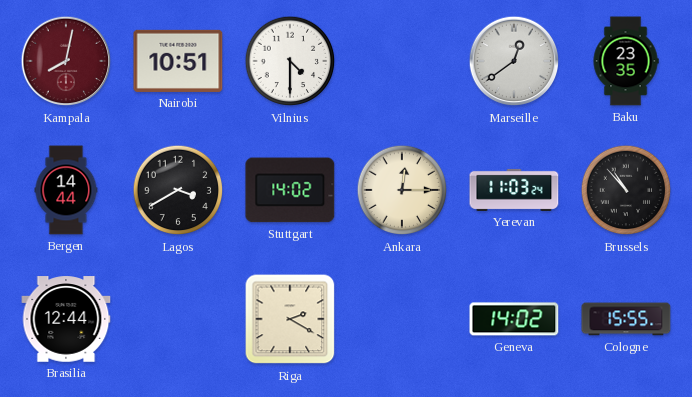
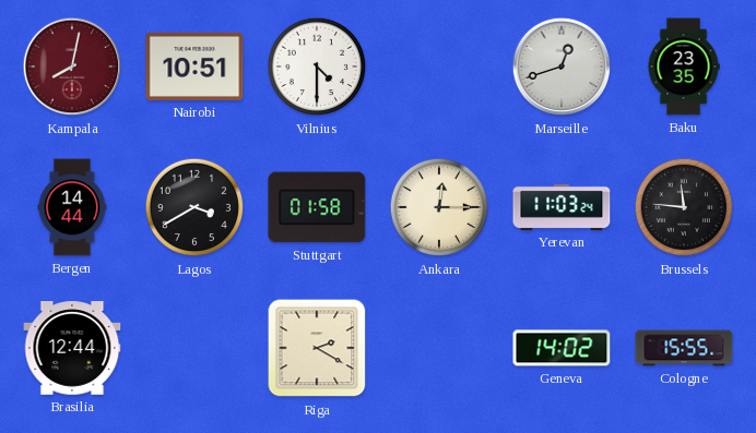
Marseille: 12:39 -> 12:42 (562, 67)
Stuttgart: 14:02 -> 01:58 (317, 207)
Brussels: 10:53 -> 11:46 (684, 207)
